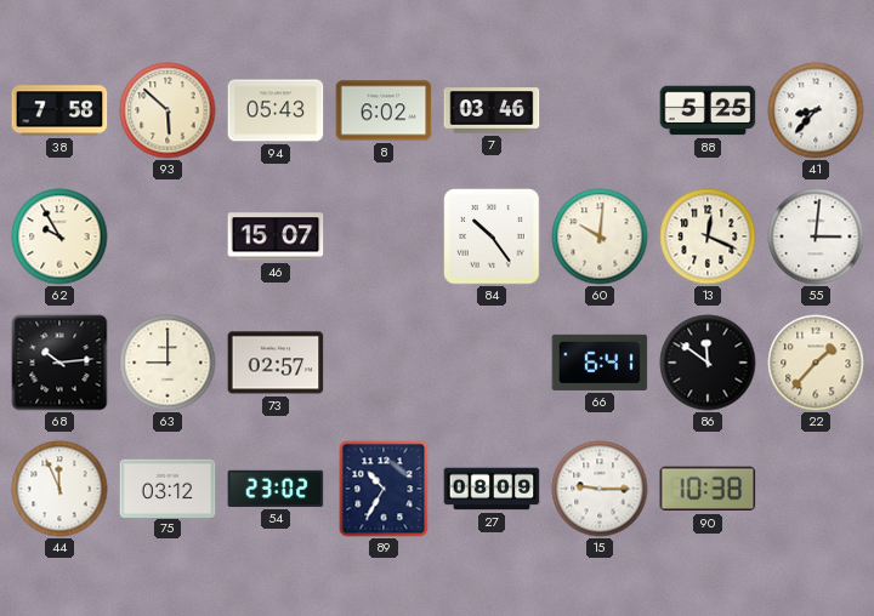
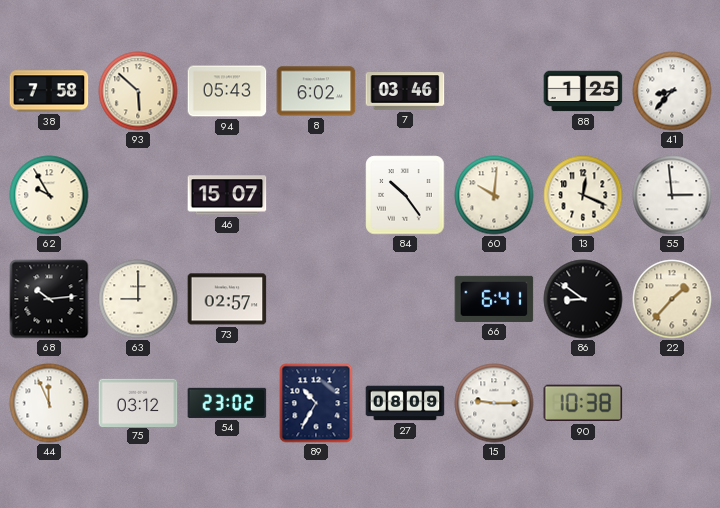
88: 5:25 -> 1:25 (583, 91)
55: 3:01 -> 2:59 (672, 195)
86: 11:51 -> 8:51 (583, 299)
